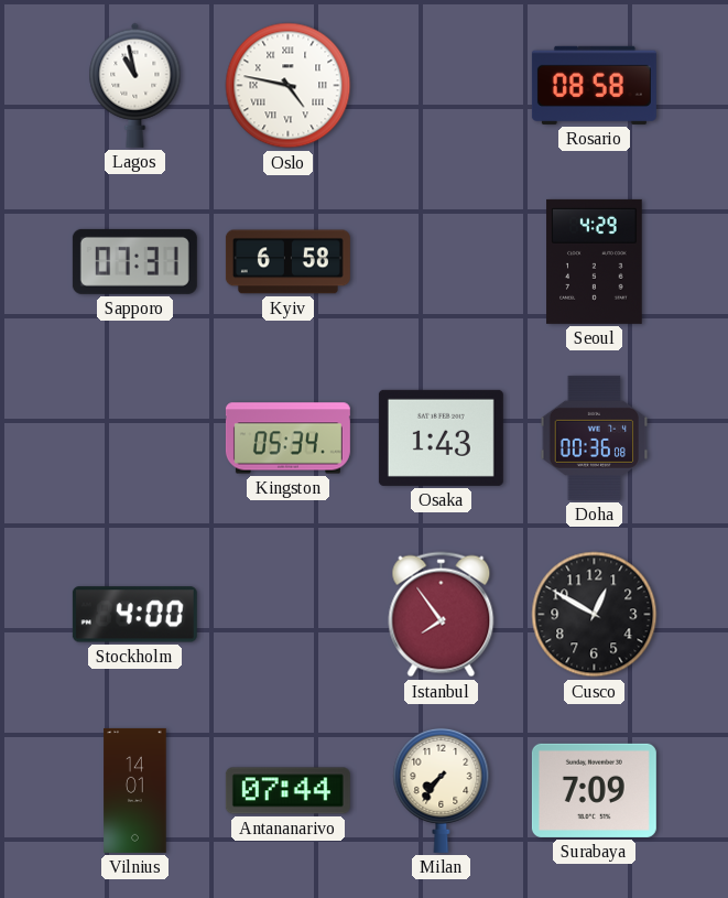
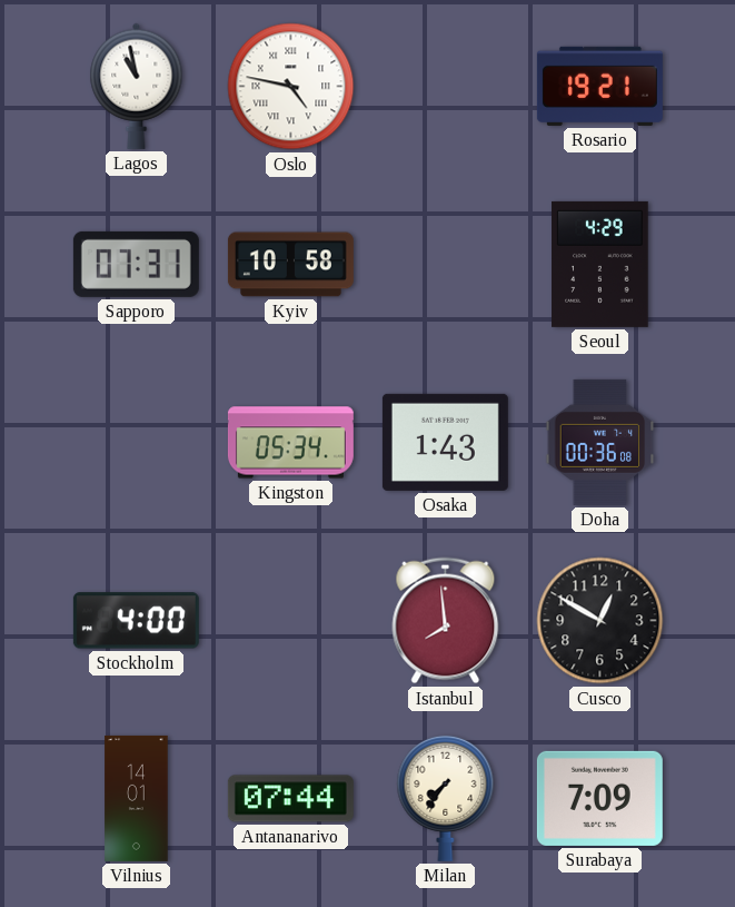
Rosario: 08:58 -> 19:21 (599, 86)
Kyiv: 6:58 -> 10:58 (290, 265)
Istanbul: 7:54 -> 7:59 (446, 621)
